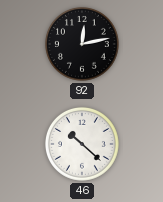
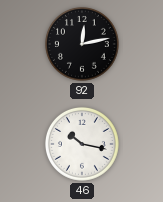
46: 10:22 -> 10:17 (82, 144)
